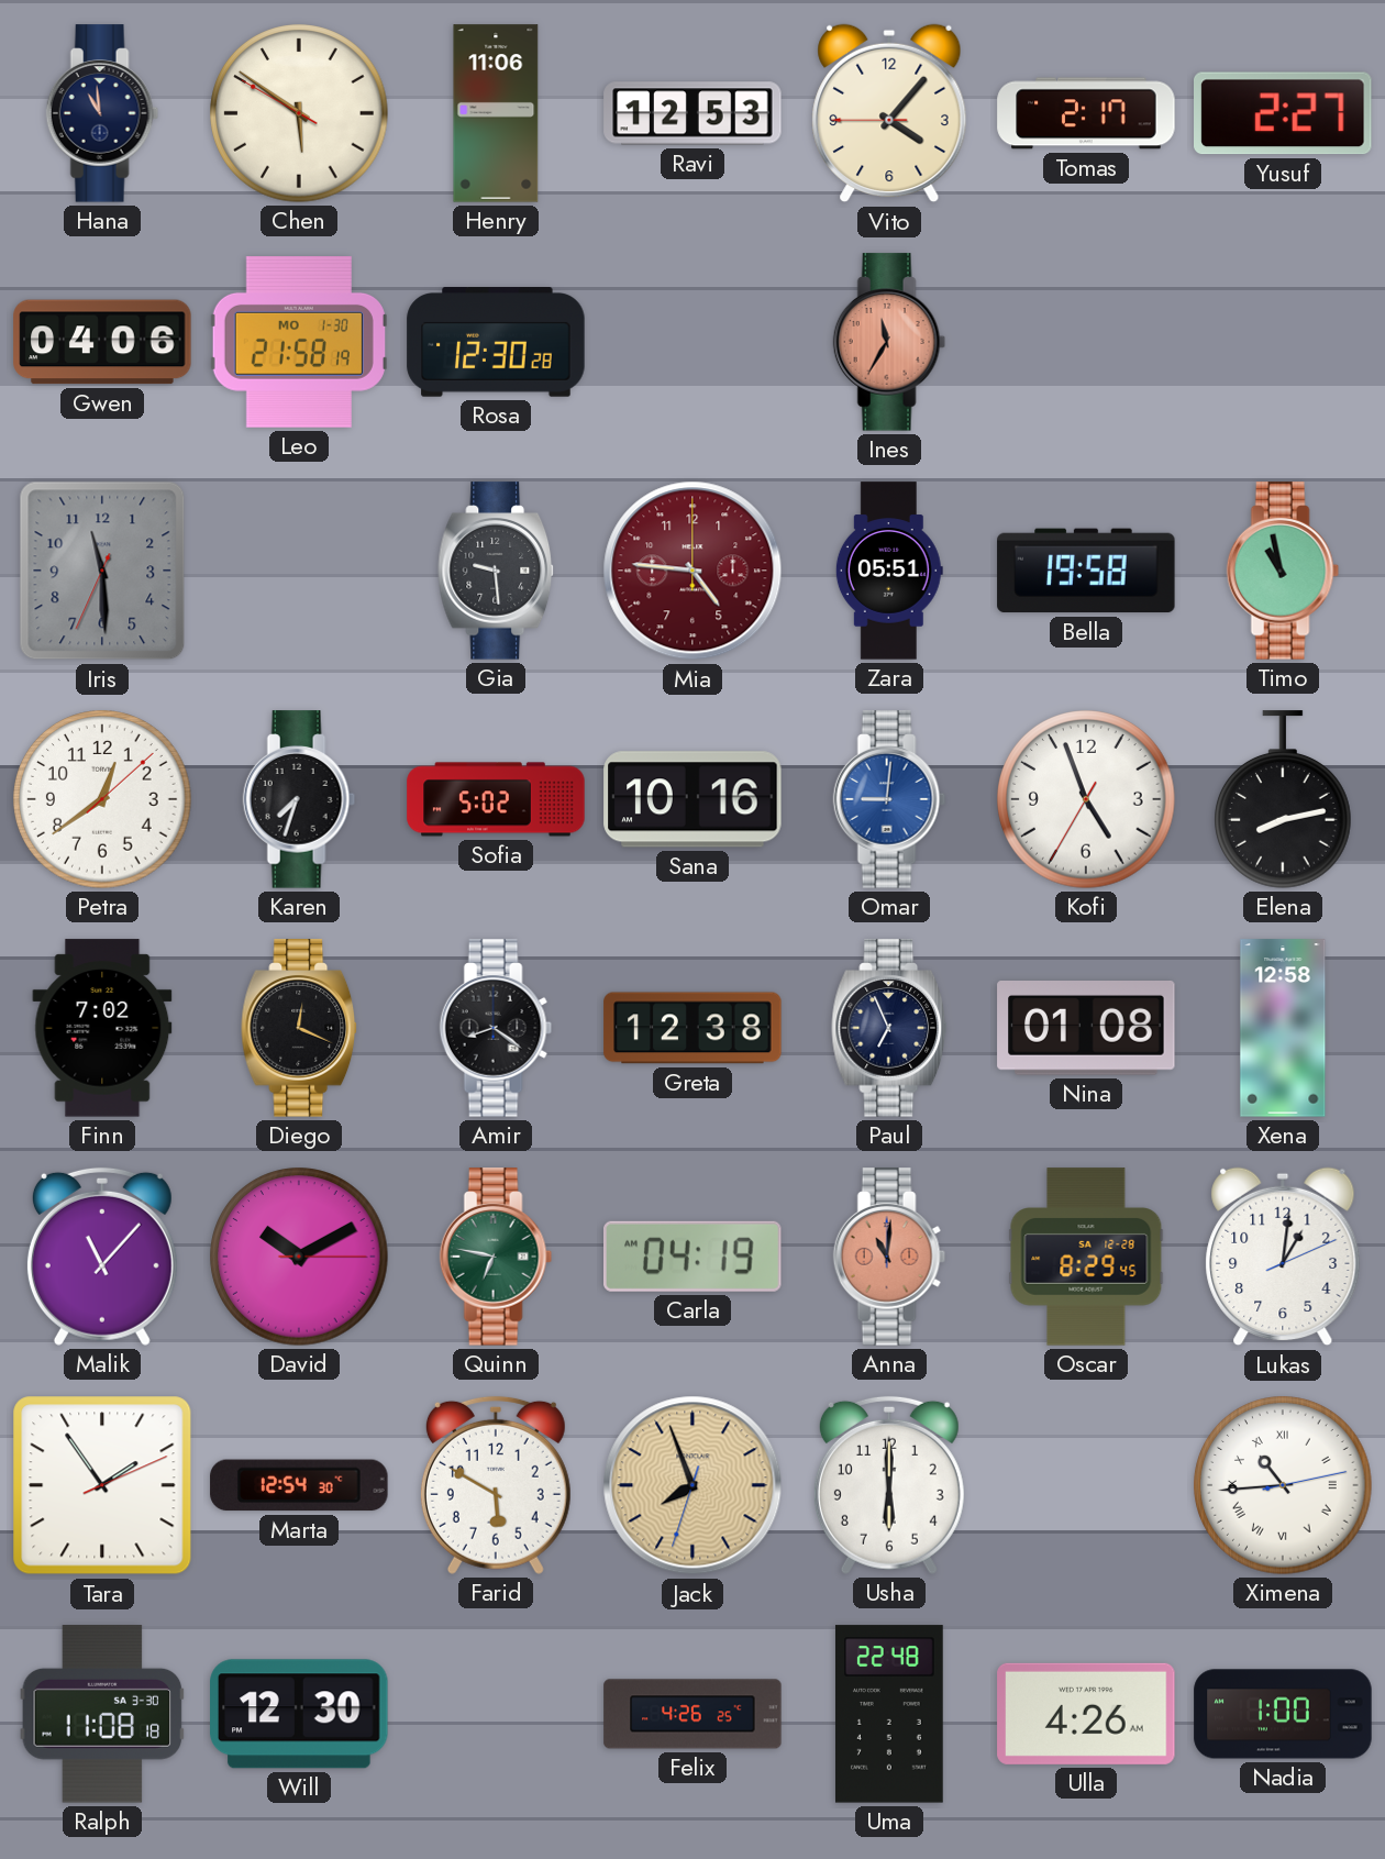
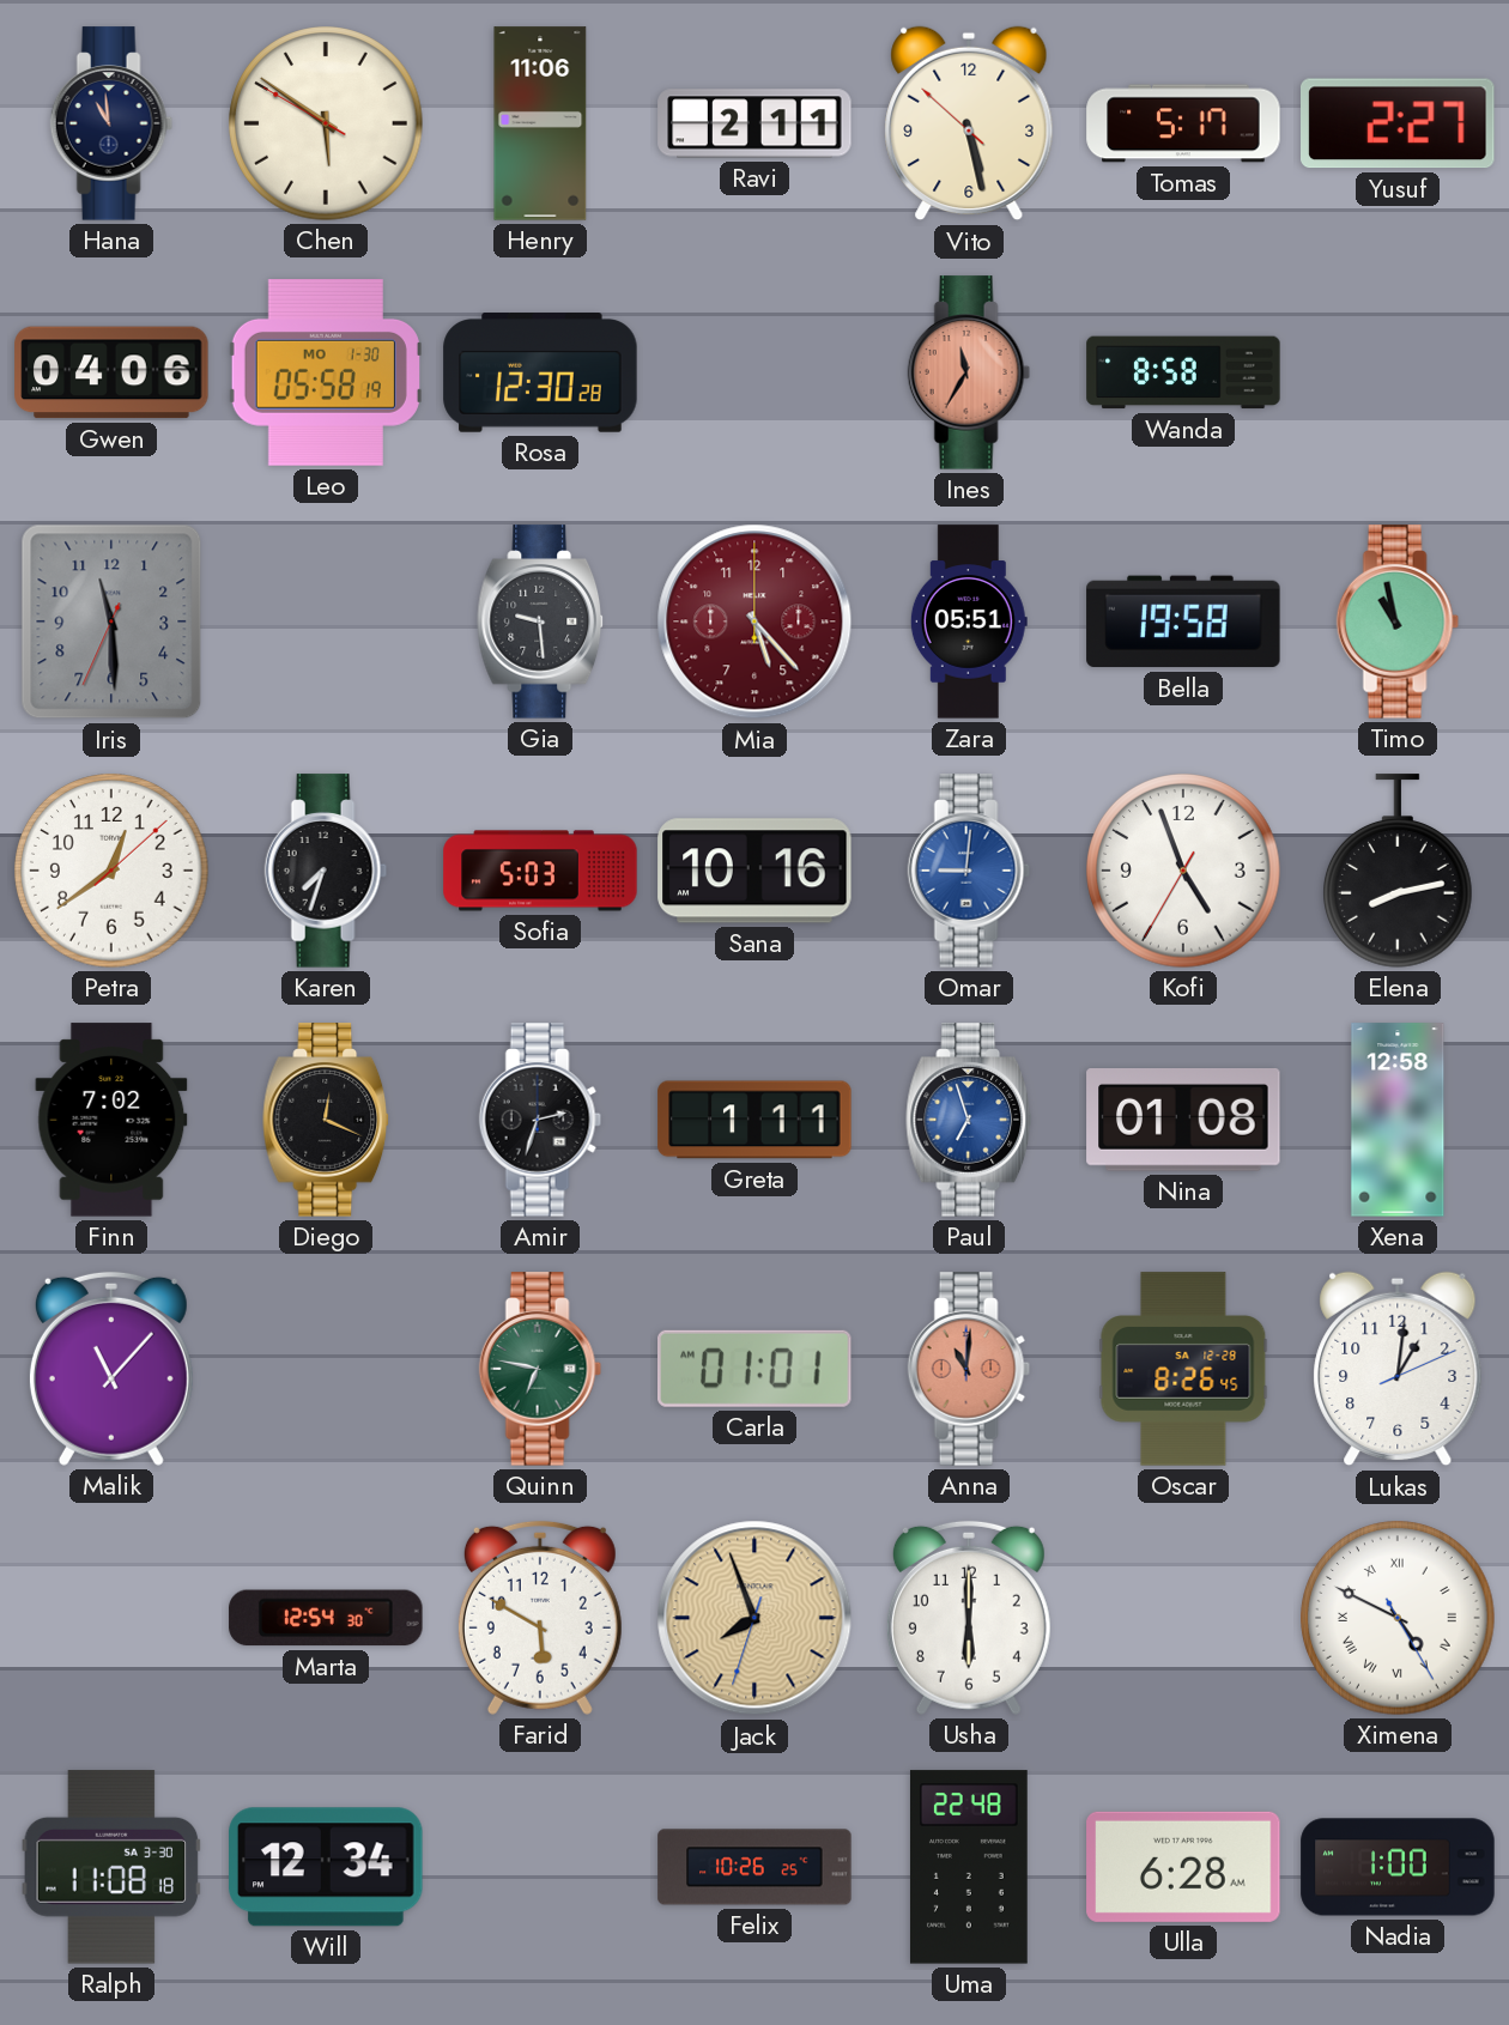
Ravi: 12:53 -> 2:11 (754, 123)
Vito: 4:06 -> 5:27 (969, 123)
Tomas: 2:17 -> 5:17 (1183, 123)
Leo: 21:58 -> 05:58 (326, 374)
Wanda: none -> 8:58 (1183, 372)
Mia: 4:46 -> 5:23 (754, 622)
Sofia: 5:02 -> 5:03 (540, 871)
Amir: 8:21 -> 2:33 (540, 1120)
Greta: 12:38 -> 1:11 (754, 1120)
Paul: 6:56 -> 6:57 (970, 1120)
Paul dial: navy -> blue (970, 1120)
David: 10:10 -> none (299, 1257)
Carla: 04:19 -> 01:01 (756, 1369)
Oscar: 8:29 -> 8:26 (1183, 1369)
Tara: 1:54 -> none (102, 1485)
Ximena: 10:44 -> 4:49 (1398, 1618)
Will: 12:30 -> 12:34 (326, 1867)
Felix: 4:26 -> 10:26 (754, 1867)
Ulla: 4:26 -> 6:28 (1183, 1867)
